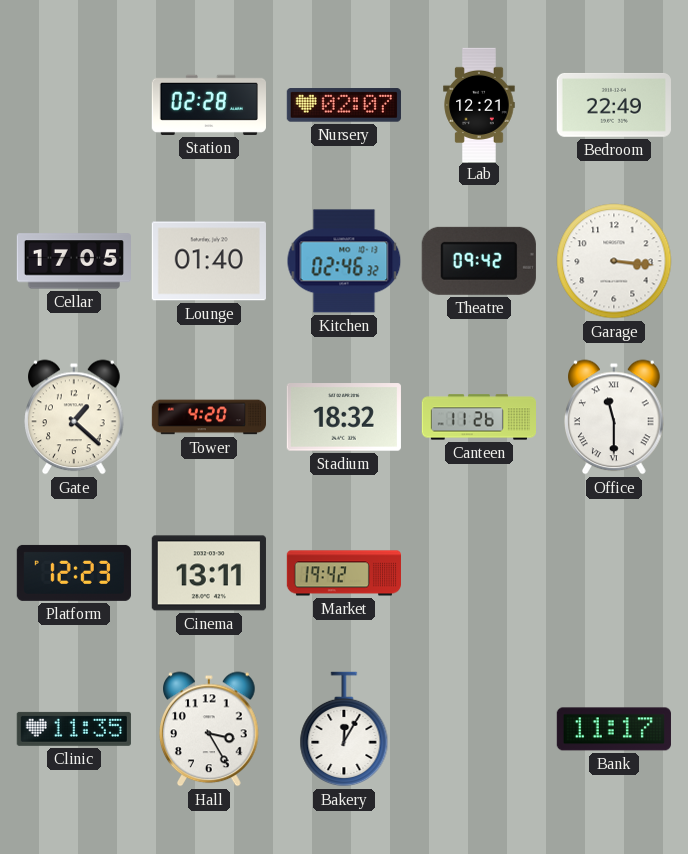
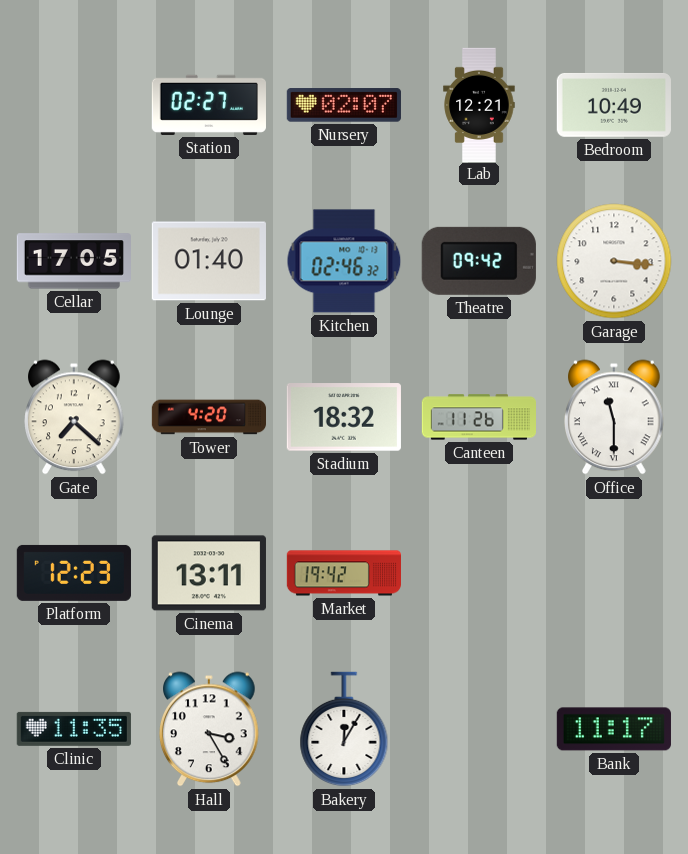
Station: 02:28 -> 02:27 (209, 105)
Bedroom: 22:49 -> 10:49 (614, 105)
Gate: 1:22 -> 7:22 (75, 417)
